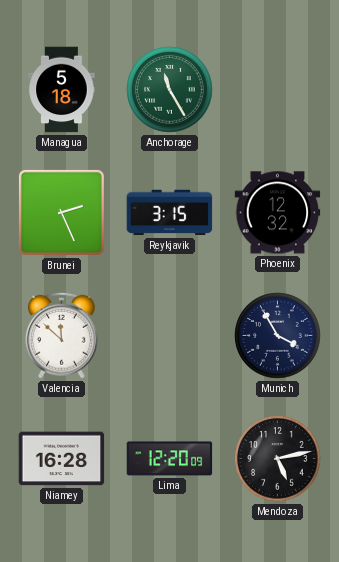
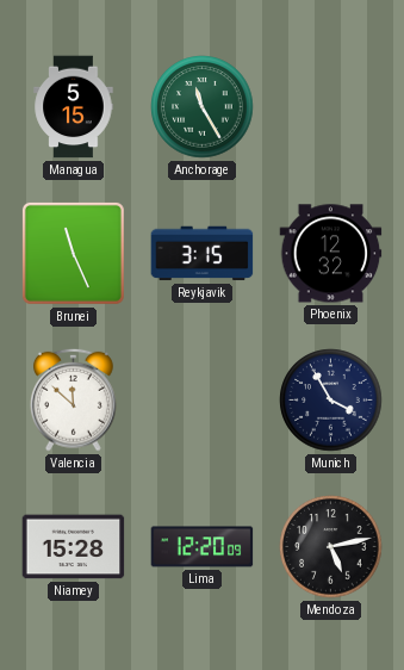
Managua: 5:18 -> 5:15 (74, 107)
Brunei: 2:26 -> 11:26 (73, 253)
Niamey: 16:28 -> 15:28 (74, 547)
